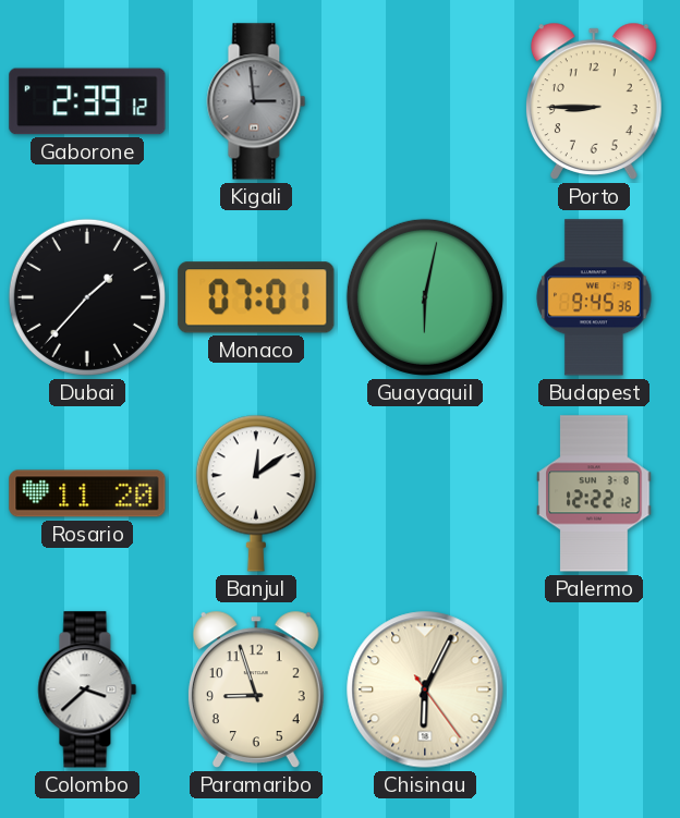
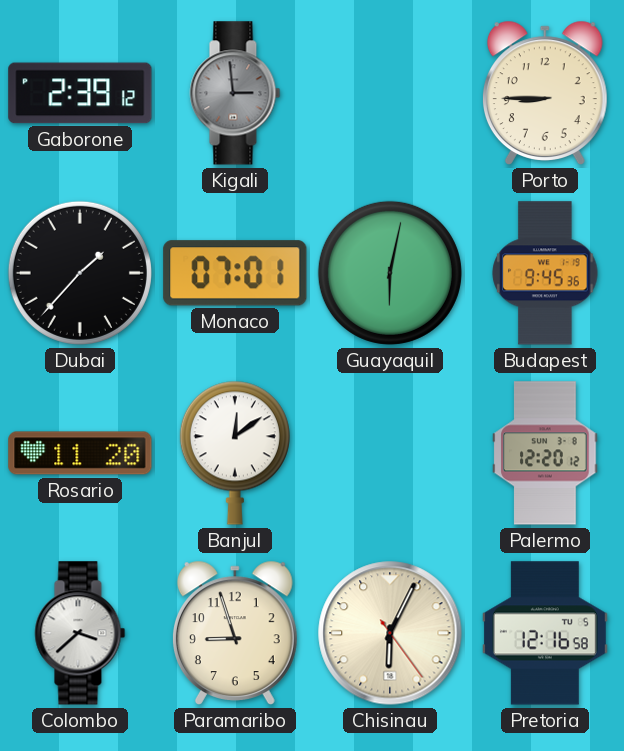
Palermo: 12:22 -> 12:20 (545, 453)
Pretoria: none -> 12:16 (545, 633)
